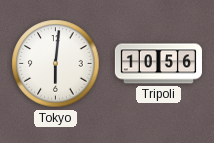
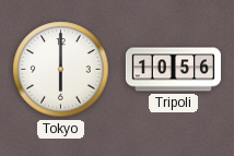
Tokyo: 6:01 -> 6:00 (61, 70)
